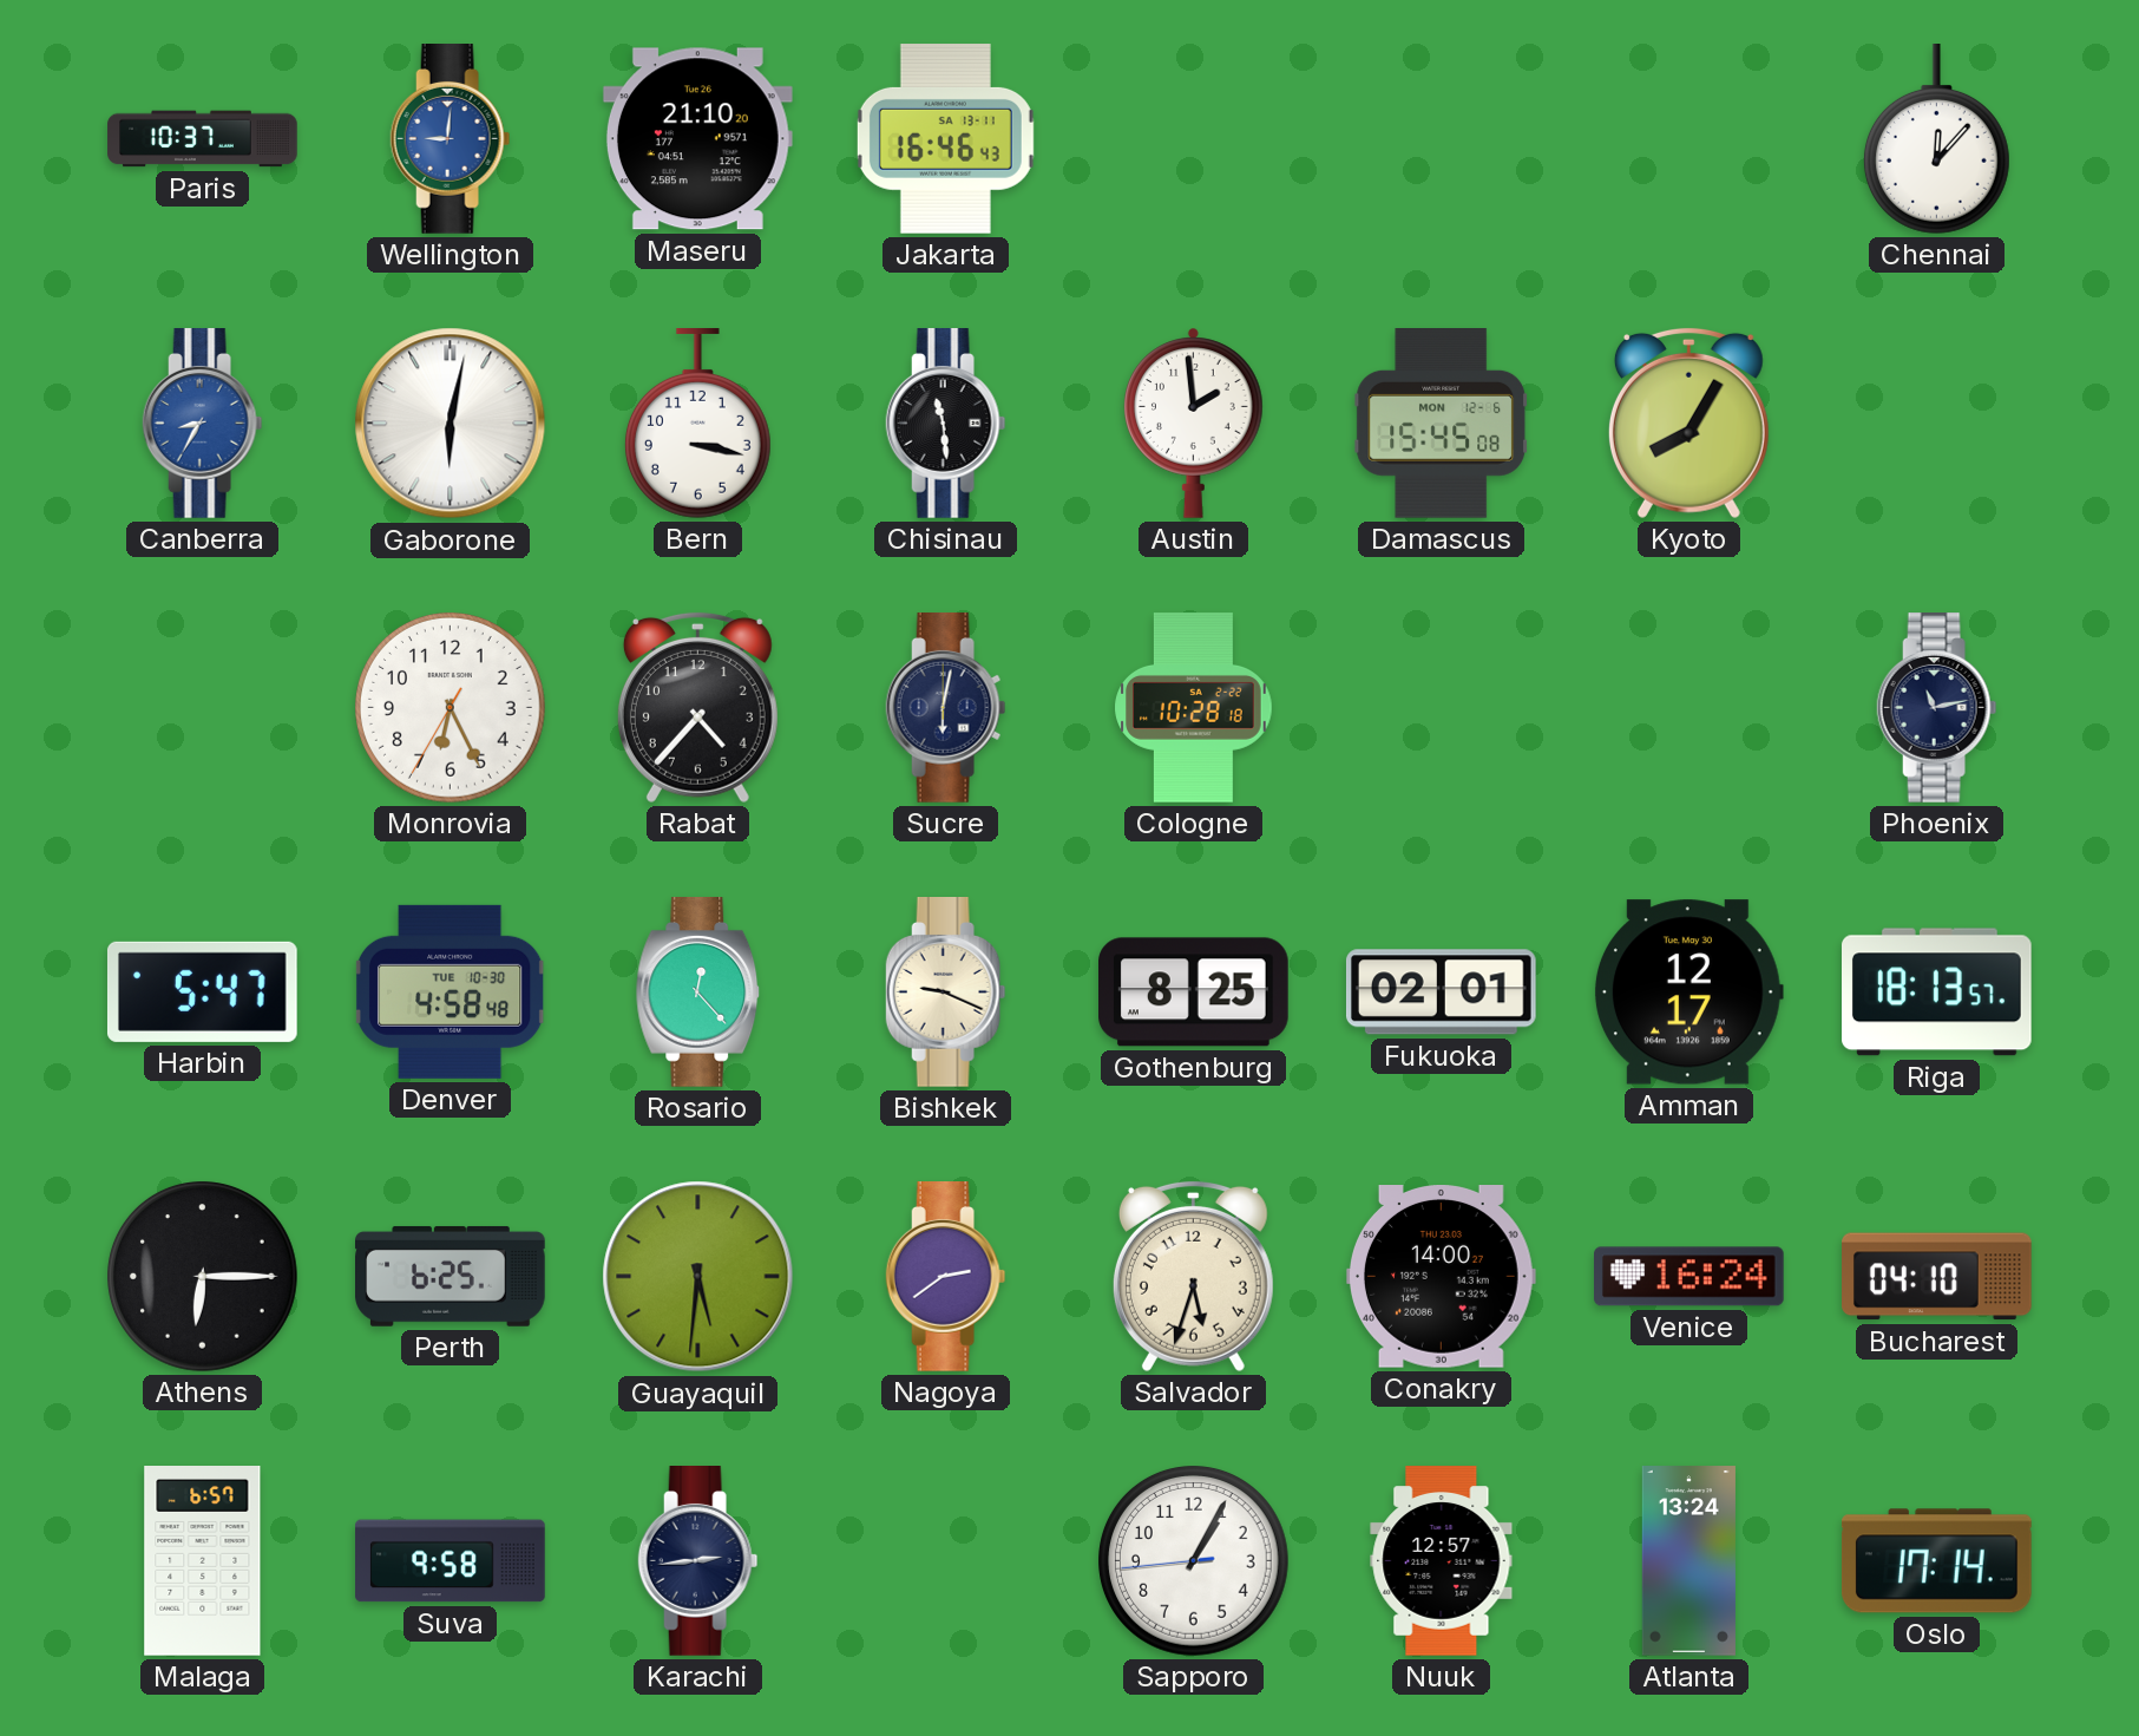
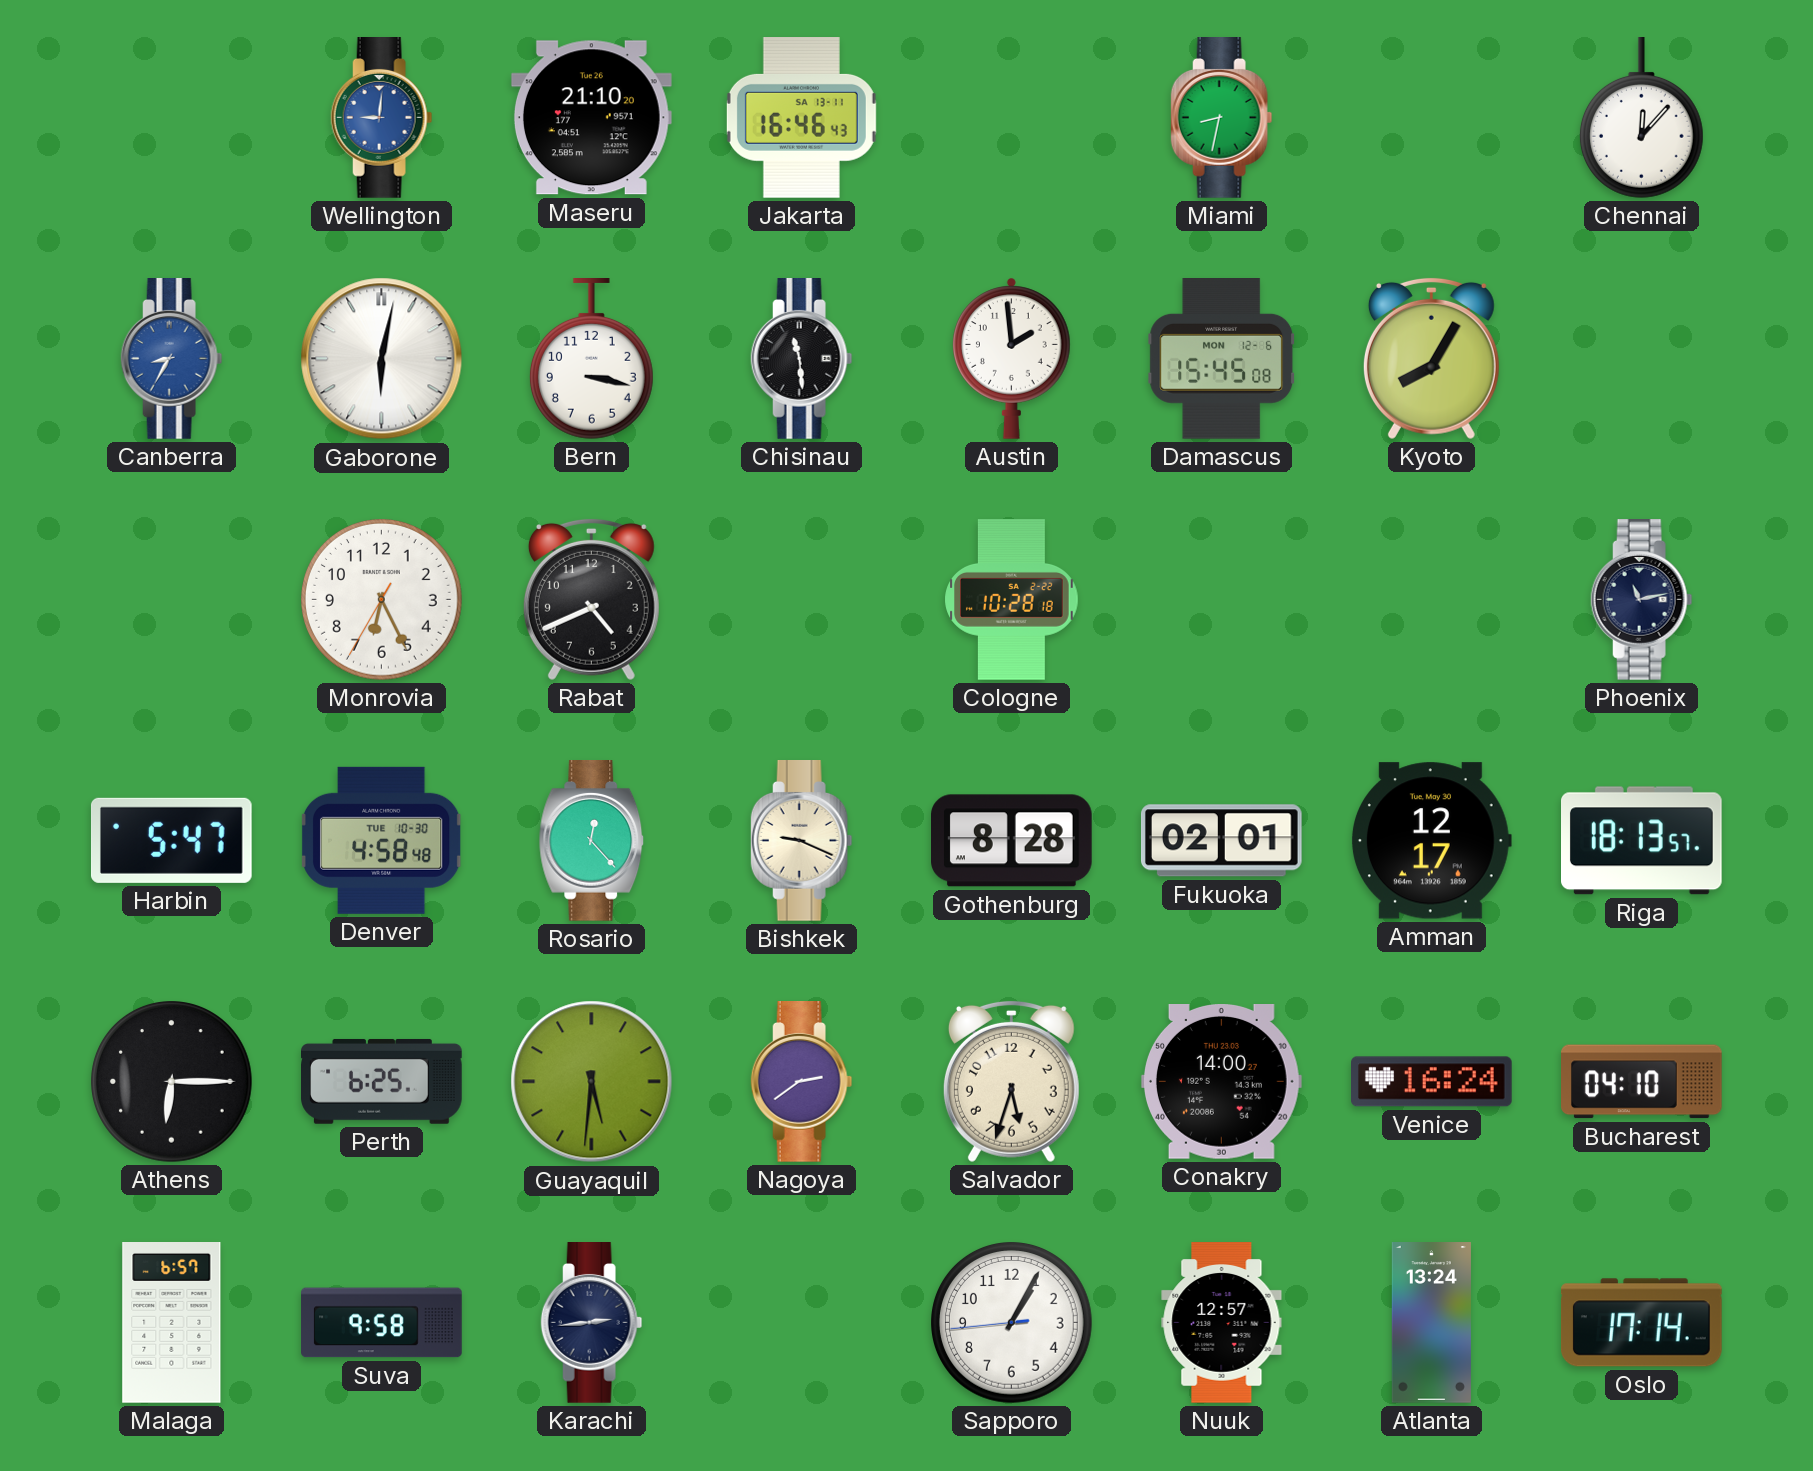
Paris: 10:37 -> none (203, 139)
Miami: none -> 8:32 (1222, 118)
Rabat: 4:37 -> 4:41 (591, 599)
Sucre: 6:02 -> none (946, 708)
Gothenburg: 8:25 -> 8:28 (1012, 841)
